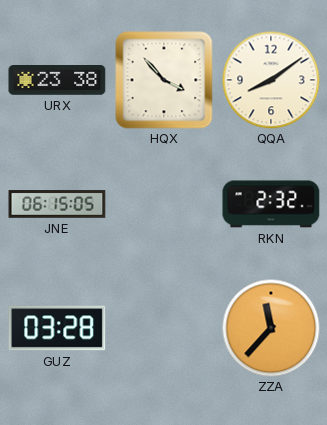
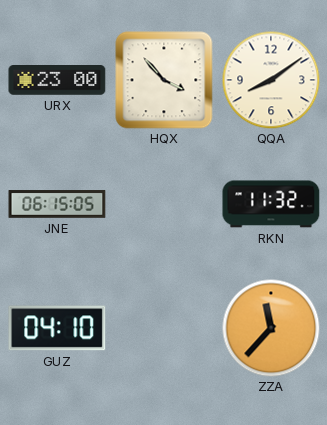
URX: 23:38 -> 23:00 (57, 81)
RKN: 2:32 -> 11:32 (271, 204)
GUZ: 03:28 -> 04:10 (57, 328)
